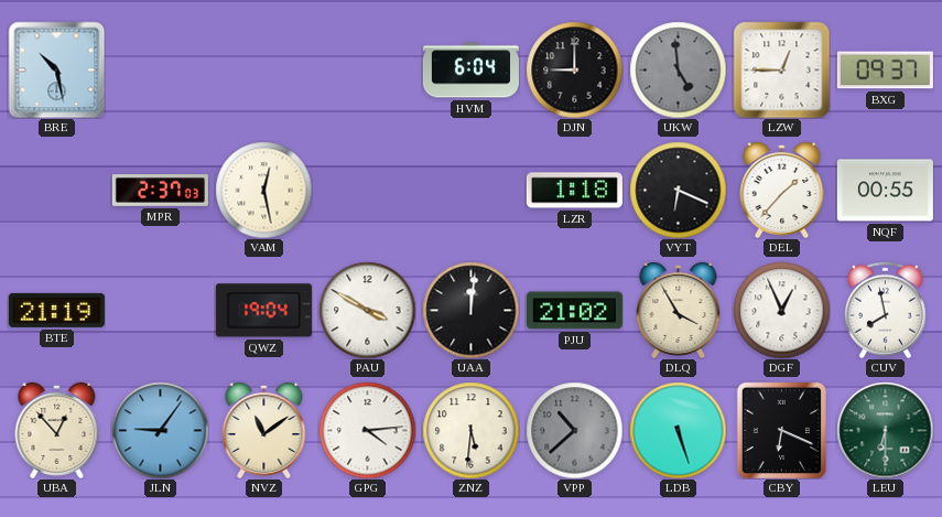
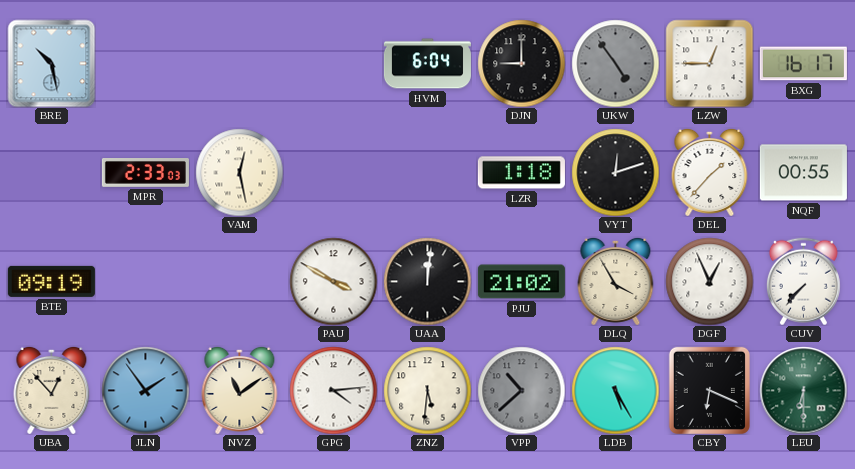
UKW: 4:59 -> 4:54 (615, 63)
BXG: 09:37 -> 16:17 (803, 64)
MPR: 2:37 -> 2:33 (145, 173)
VYT: 6:19 -> 12:12 (615, 172)
BTE: 21:19 -> 09:19 (51, 281)
QWZ: 19:04 -> none (263, 311)
CUV: 7:58 -> 7:37 (803, 281)
JLN: 9:06 -> 1:54 (145, 390)
LDB: 5:27 -> 5:25 (615, 390)
